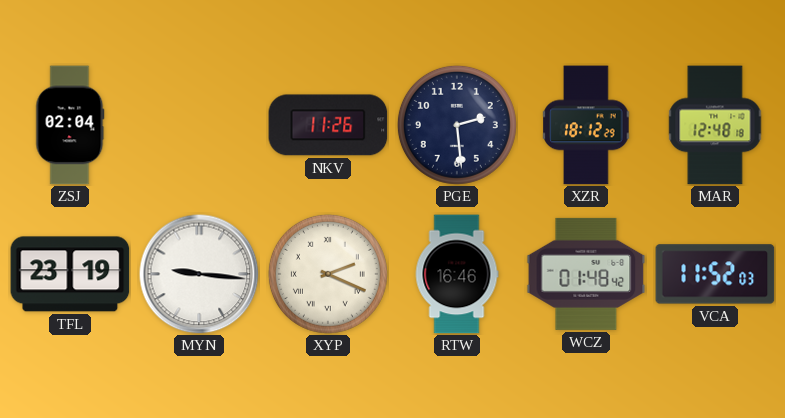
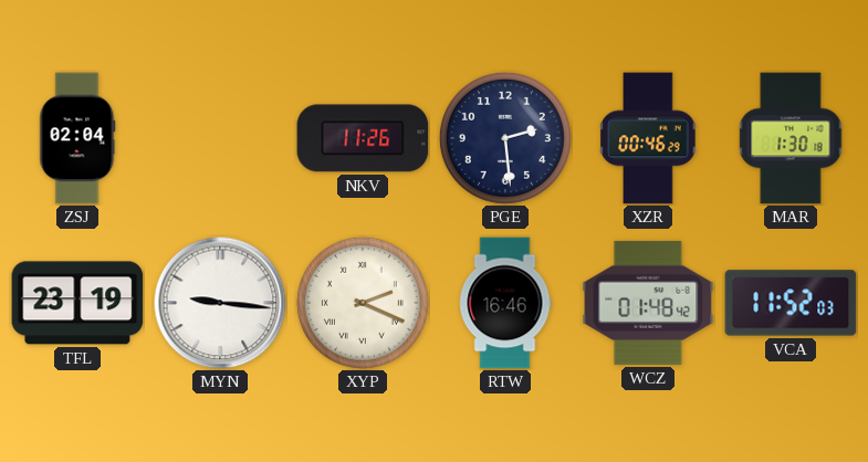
XZR: 18:12 -> 00:46 (648, 138)
MAR: 12:48 -> 1:30 (791, 138)
